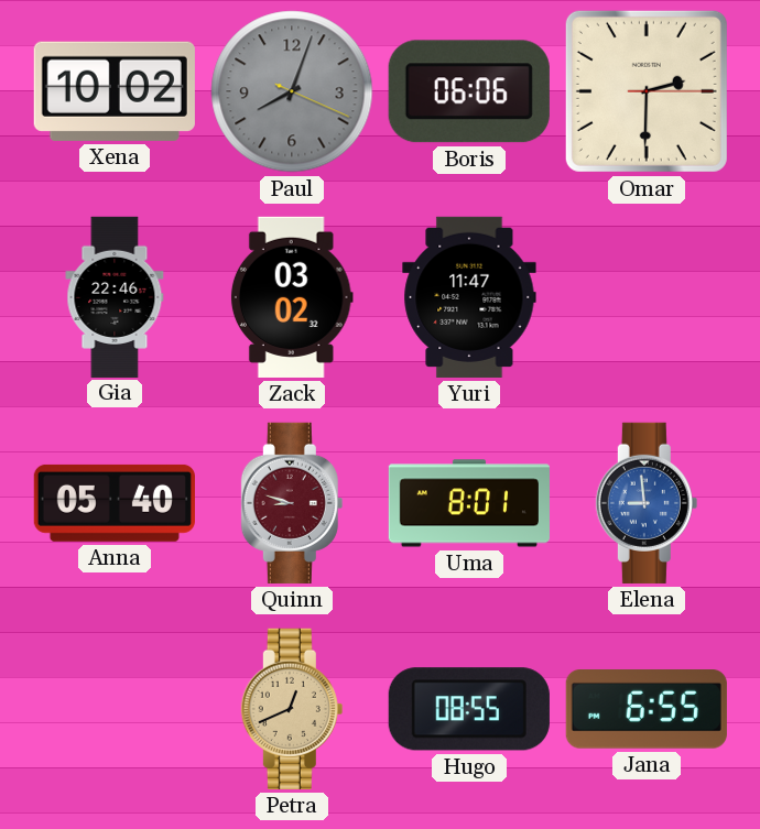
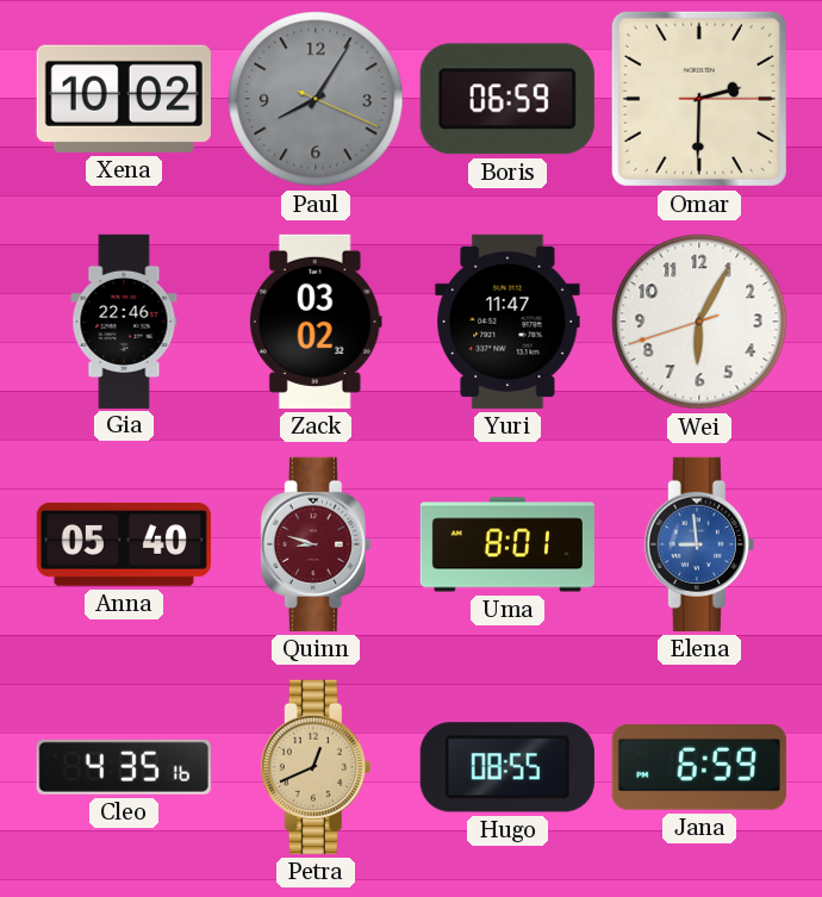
Paul: 8:03 -> 8:05 (316, 99)
Boris: 06:06 -> 06:59 (507, 99)
Wei: none -> 6:04 (699, 322)
Cleo: none -> 4:35 (124, 767)
Jana: 6:55 -> 6:59 (699, 768)
